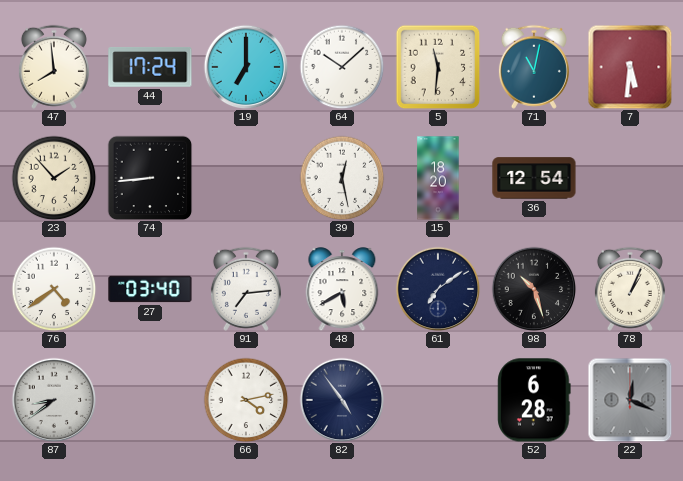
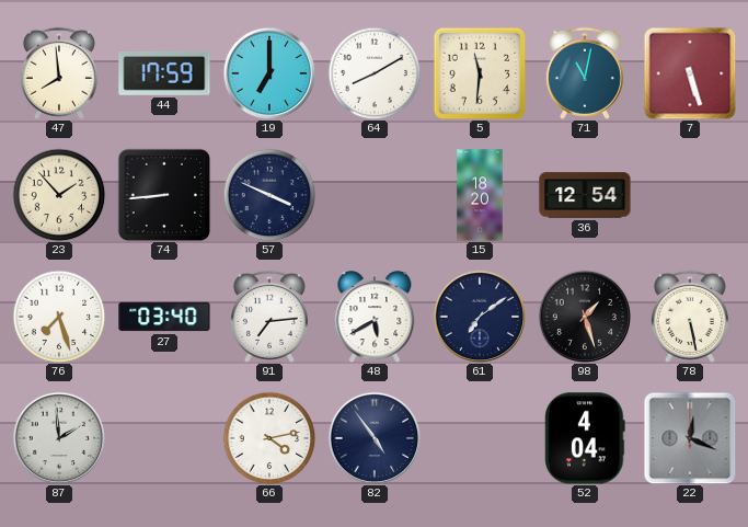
44: 17:24 -> 17:59 (164, 75)
64: 10:08 -> 8:10 (375, 73)
7: 5:31 -> 5:27 (690, 73)
57: none -> 3:49 (269, 195)
39: 12:28 -> none (342, 178)
76: 4:39 -> 7:27 (59, 317)
98: 10:27 -> 1:27 (585, 317)
78: 1:04 -> 5:28 (690, 317)
87: 8:39 -> 1:59 (59, 438)
52: 6:28 -> 4:04 (585, 438)
